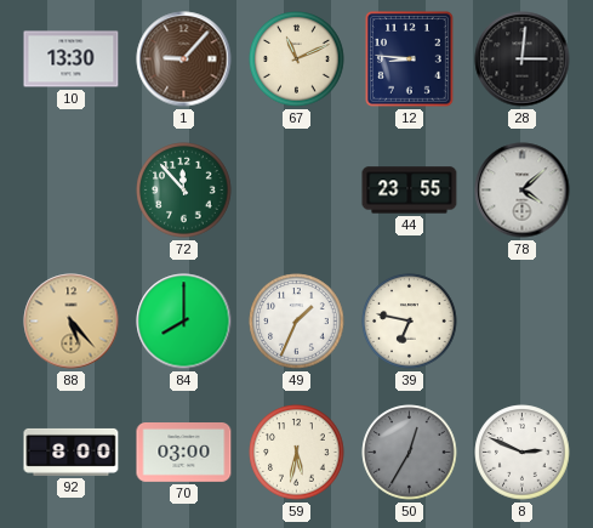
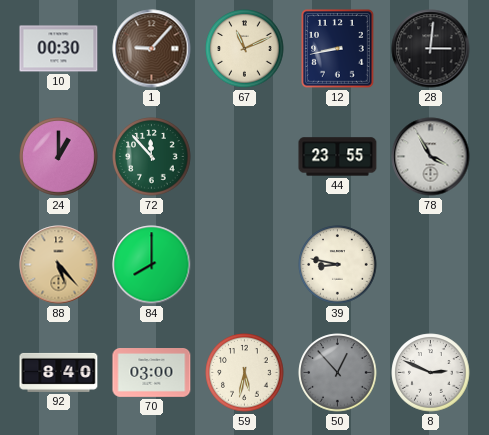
10: 13:30 -> 00:30 (59, 49)
12: 8:46 -> 8:43 (338, 49)
24: none -> 1:00 (59, 157)
78: 4:08 -> 3:55 (431, 157)
49: 1:34 -> none (297, 322)
39: 6:47 -> 8:47 (338, 265)
92: 8:00 -> 8:40 (59, 372)
50: 12:35 -> 12:53 (338, 373)
